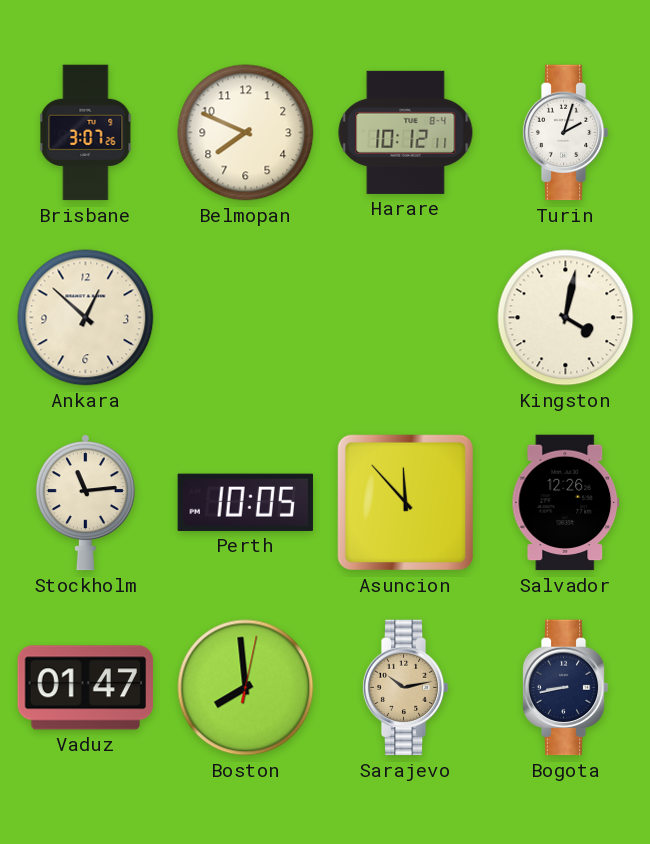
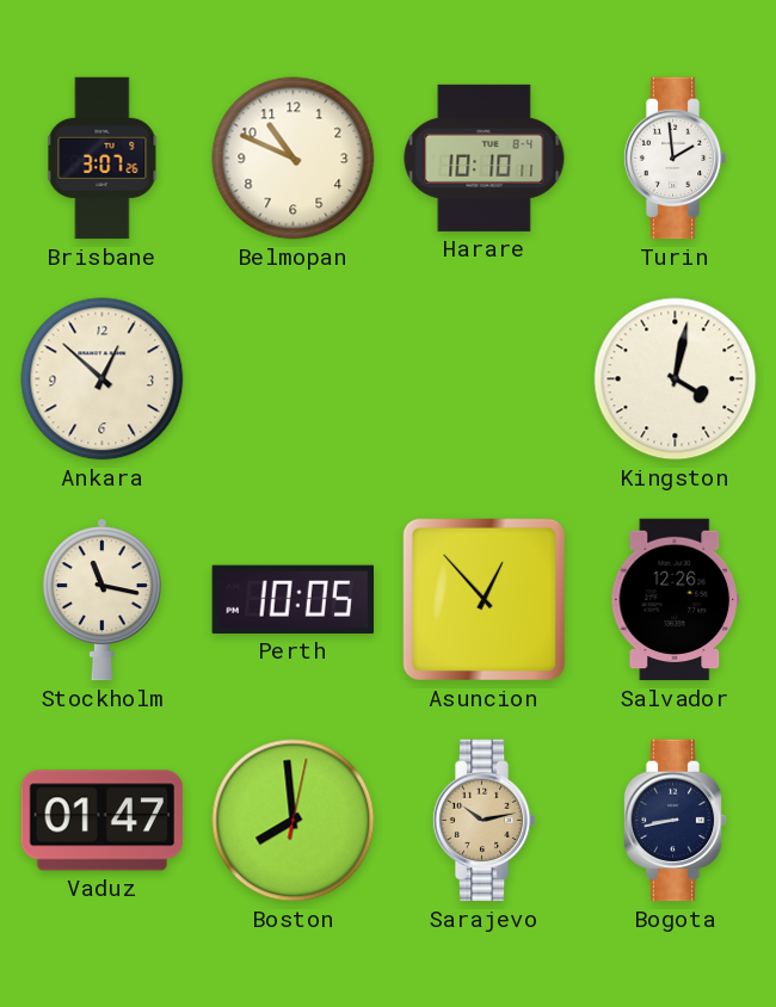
Belmopan: 7:49 -> 10:49 (294, 159)
Harare: 10:12 -> 10:10 (485, 157)
Turin: 2:03 -> 1:59 (675, 159)
Stockholm: 11:14 -> 11:17 (101, 600)
Asuncion: 11:53 -> 12:53 (484, 599)
